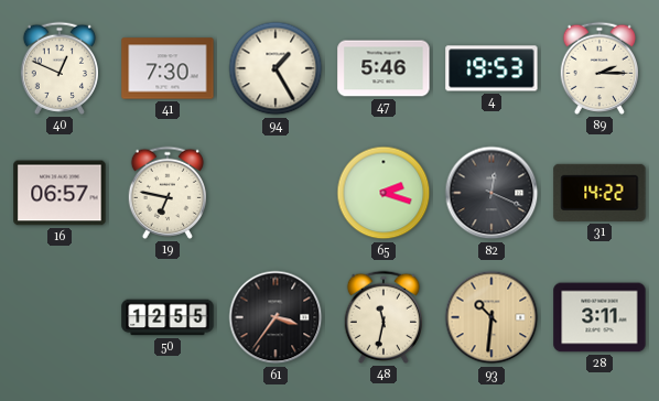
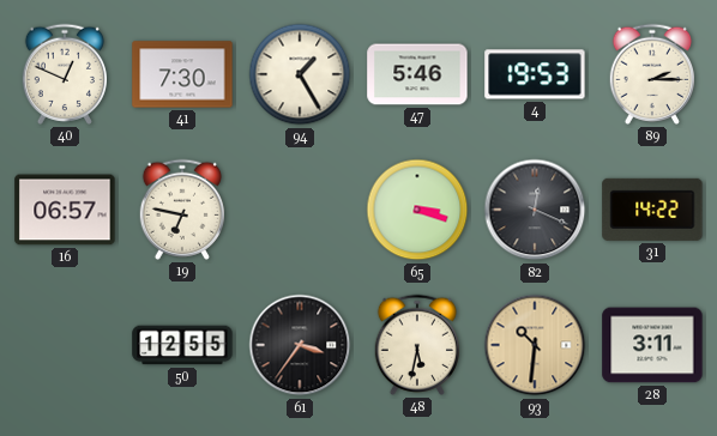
65: 2:18 -> 3:18 (417, 210)
48: 11:32 -> 5:32 (416, 345)
